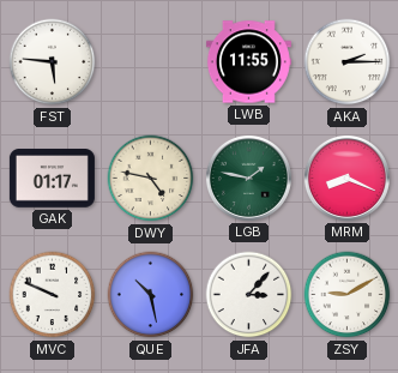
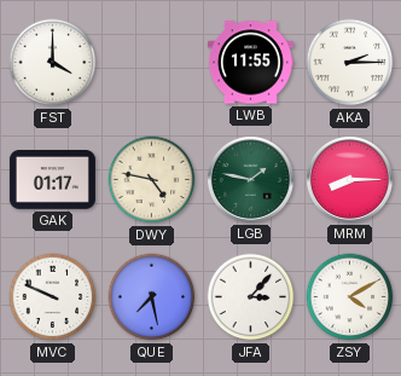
FST: 5:46 -> 4:00 (53, 63)
MRM: 8:19 -> 8:15 (349, 179)
QUE: 10:28 -> 7:28 (152, 297)
ZSY: 9:10 -> 4:10 (350, 297)
